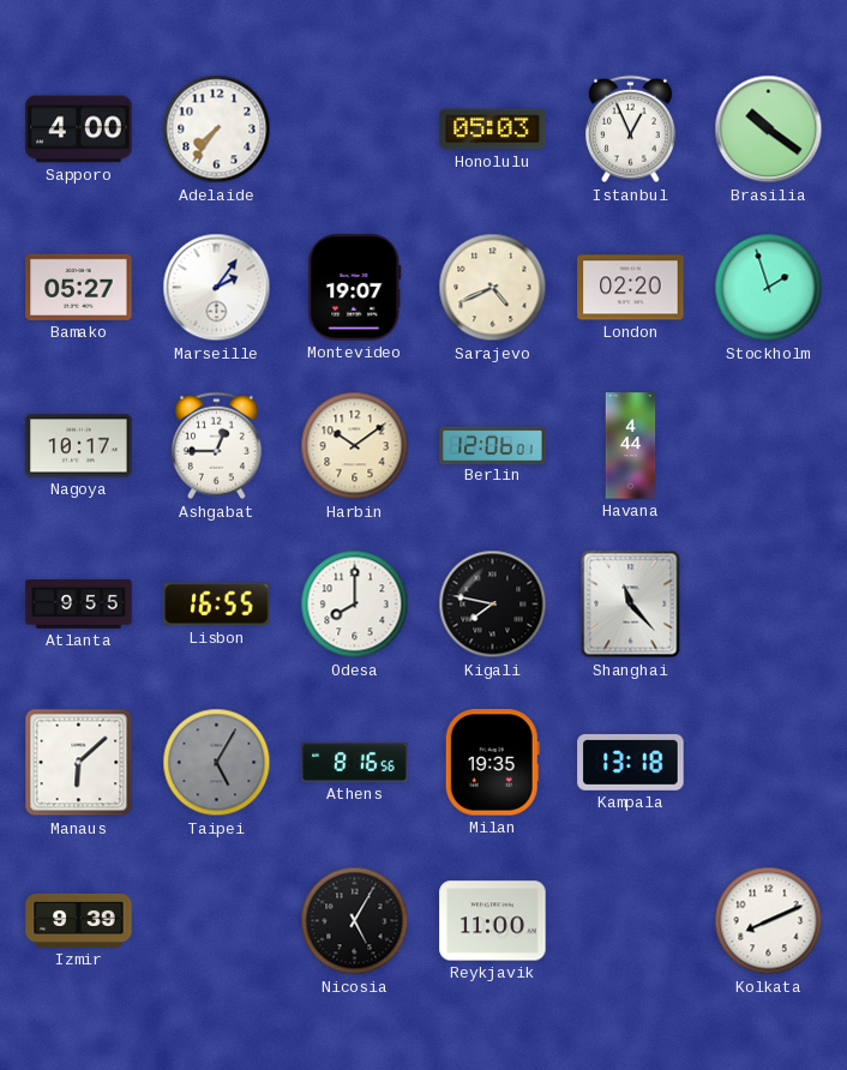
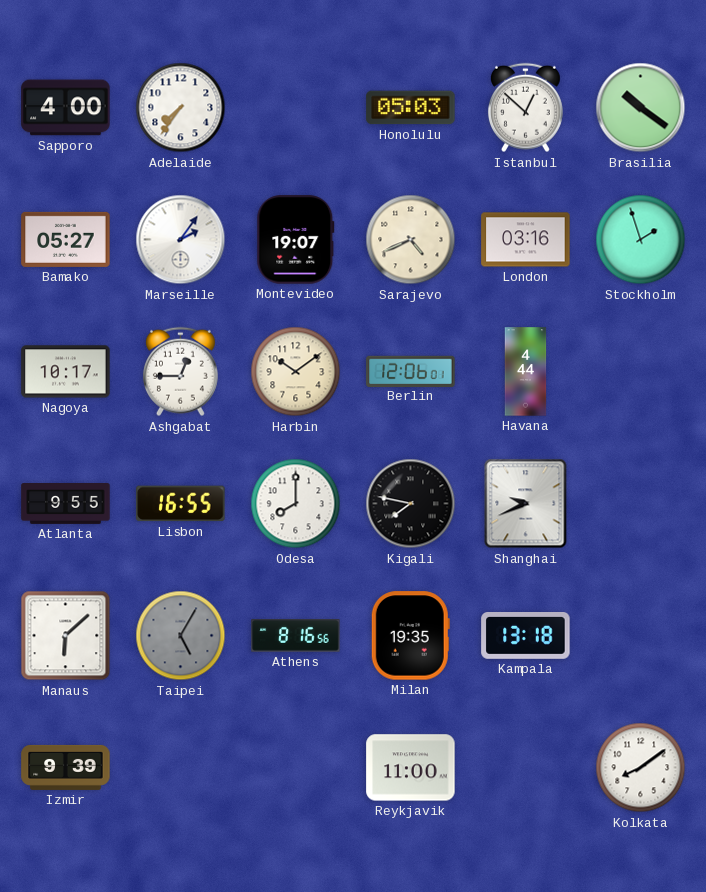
Istanbul: 12:56 -> 12:52 (525, 108)
London: 02:20 -> 03:16 (526, 240)
Shanghai: 11:23 -> 9:41 (526, 504)
Nicosia: 5:05 -> none (355, 921)
Kolkata: 8:11 -> 8:09 (641, 768)
